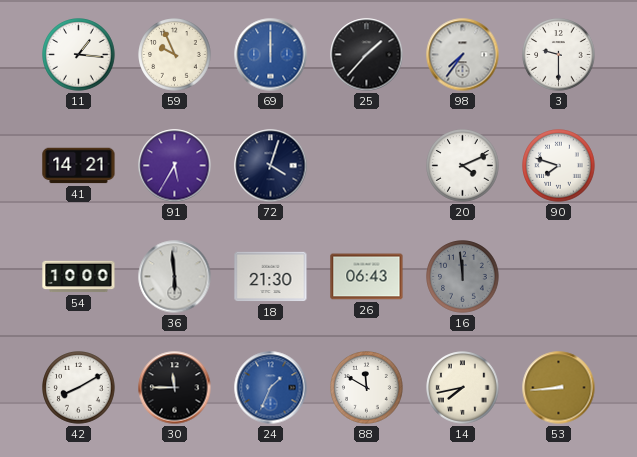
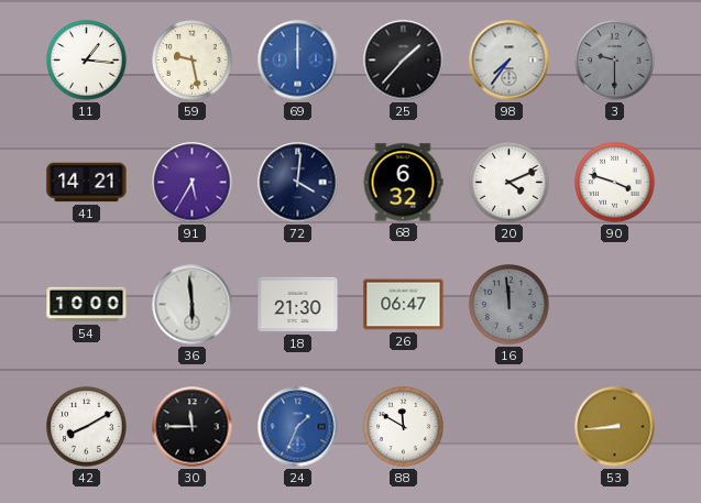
59: 9:56 -> 9:28 (193, 61)
3 dial: white -> grey (615, 61)
72: 4:03 -> 4:01 (298, 183)
68: none -> 6:32 (403, 183)
90: 7:48 -> 3:48 (615, 183)
26: 06:43 -> 06:47 (404, 305)
14: 7:43 -> none (463, 388)
